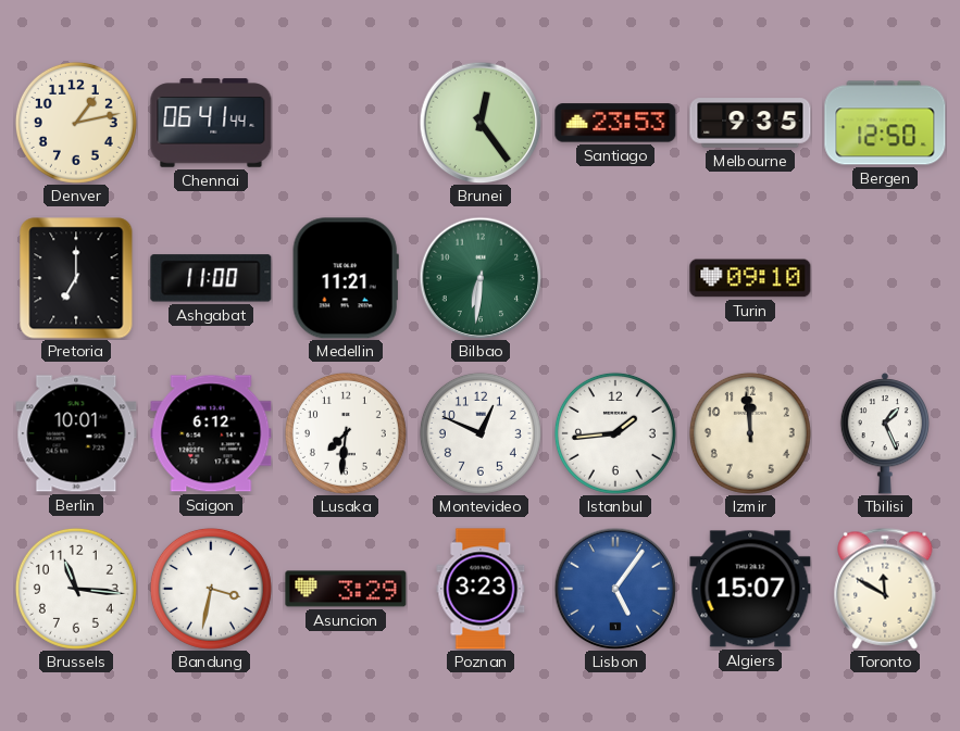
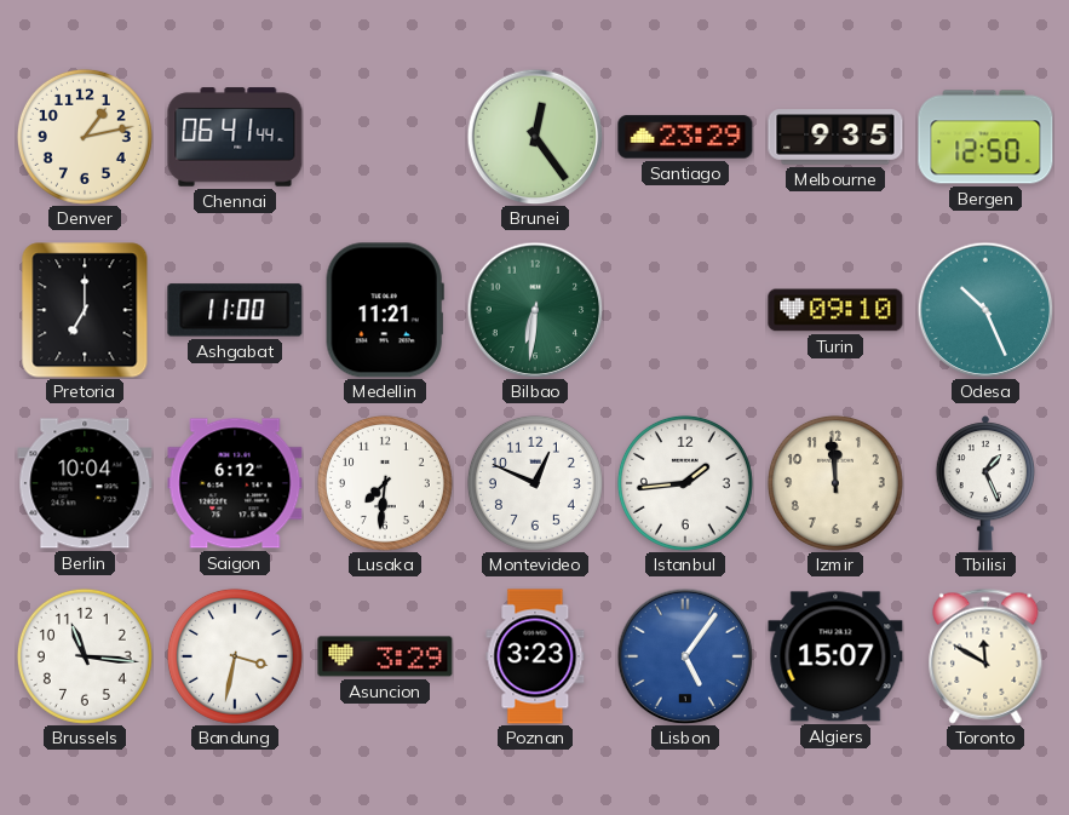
Santiago: 23:53 -> 23:29 (685, 137)
Odesa: none -> 10:26 (985, 310)
Berlin: 10:01 -> 10:04 (85, 483)
